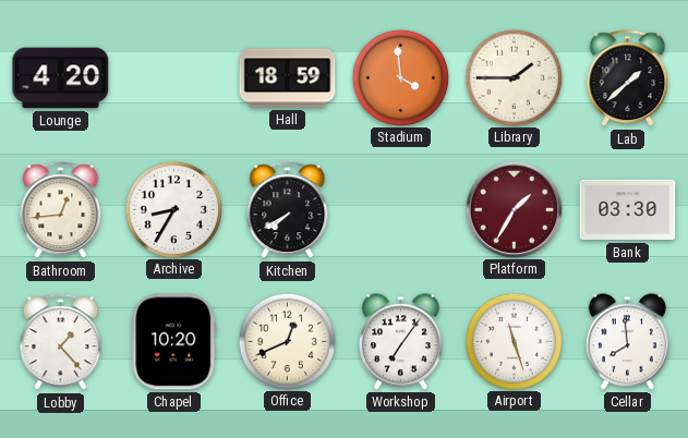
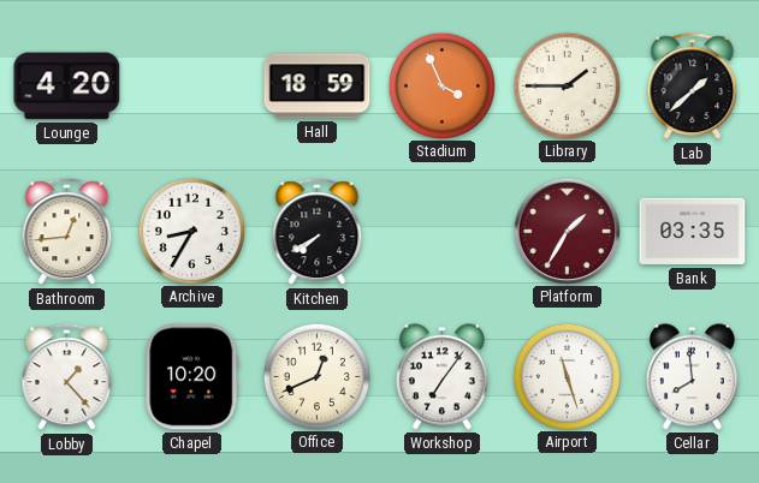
Stadium: 3:59 -> 3:56 (441, 85)
Bank: 03:30 -> 03:35 (693, 232)
